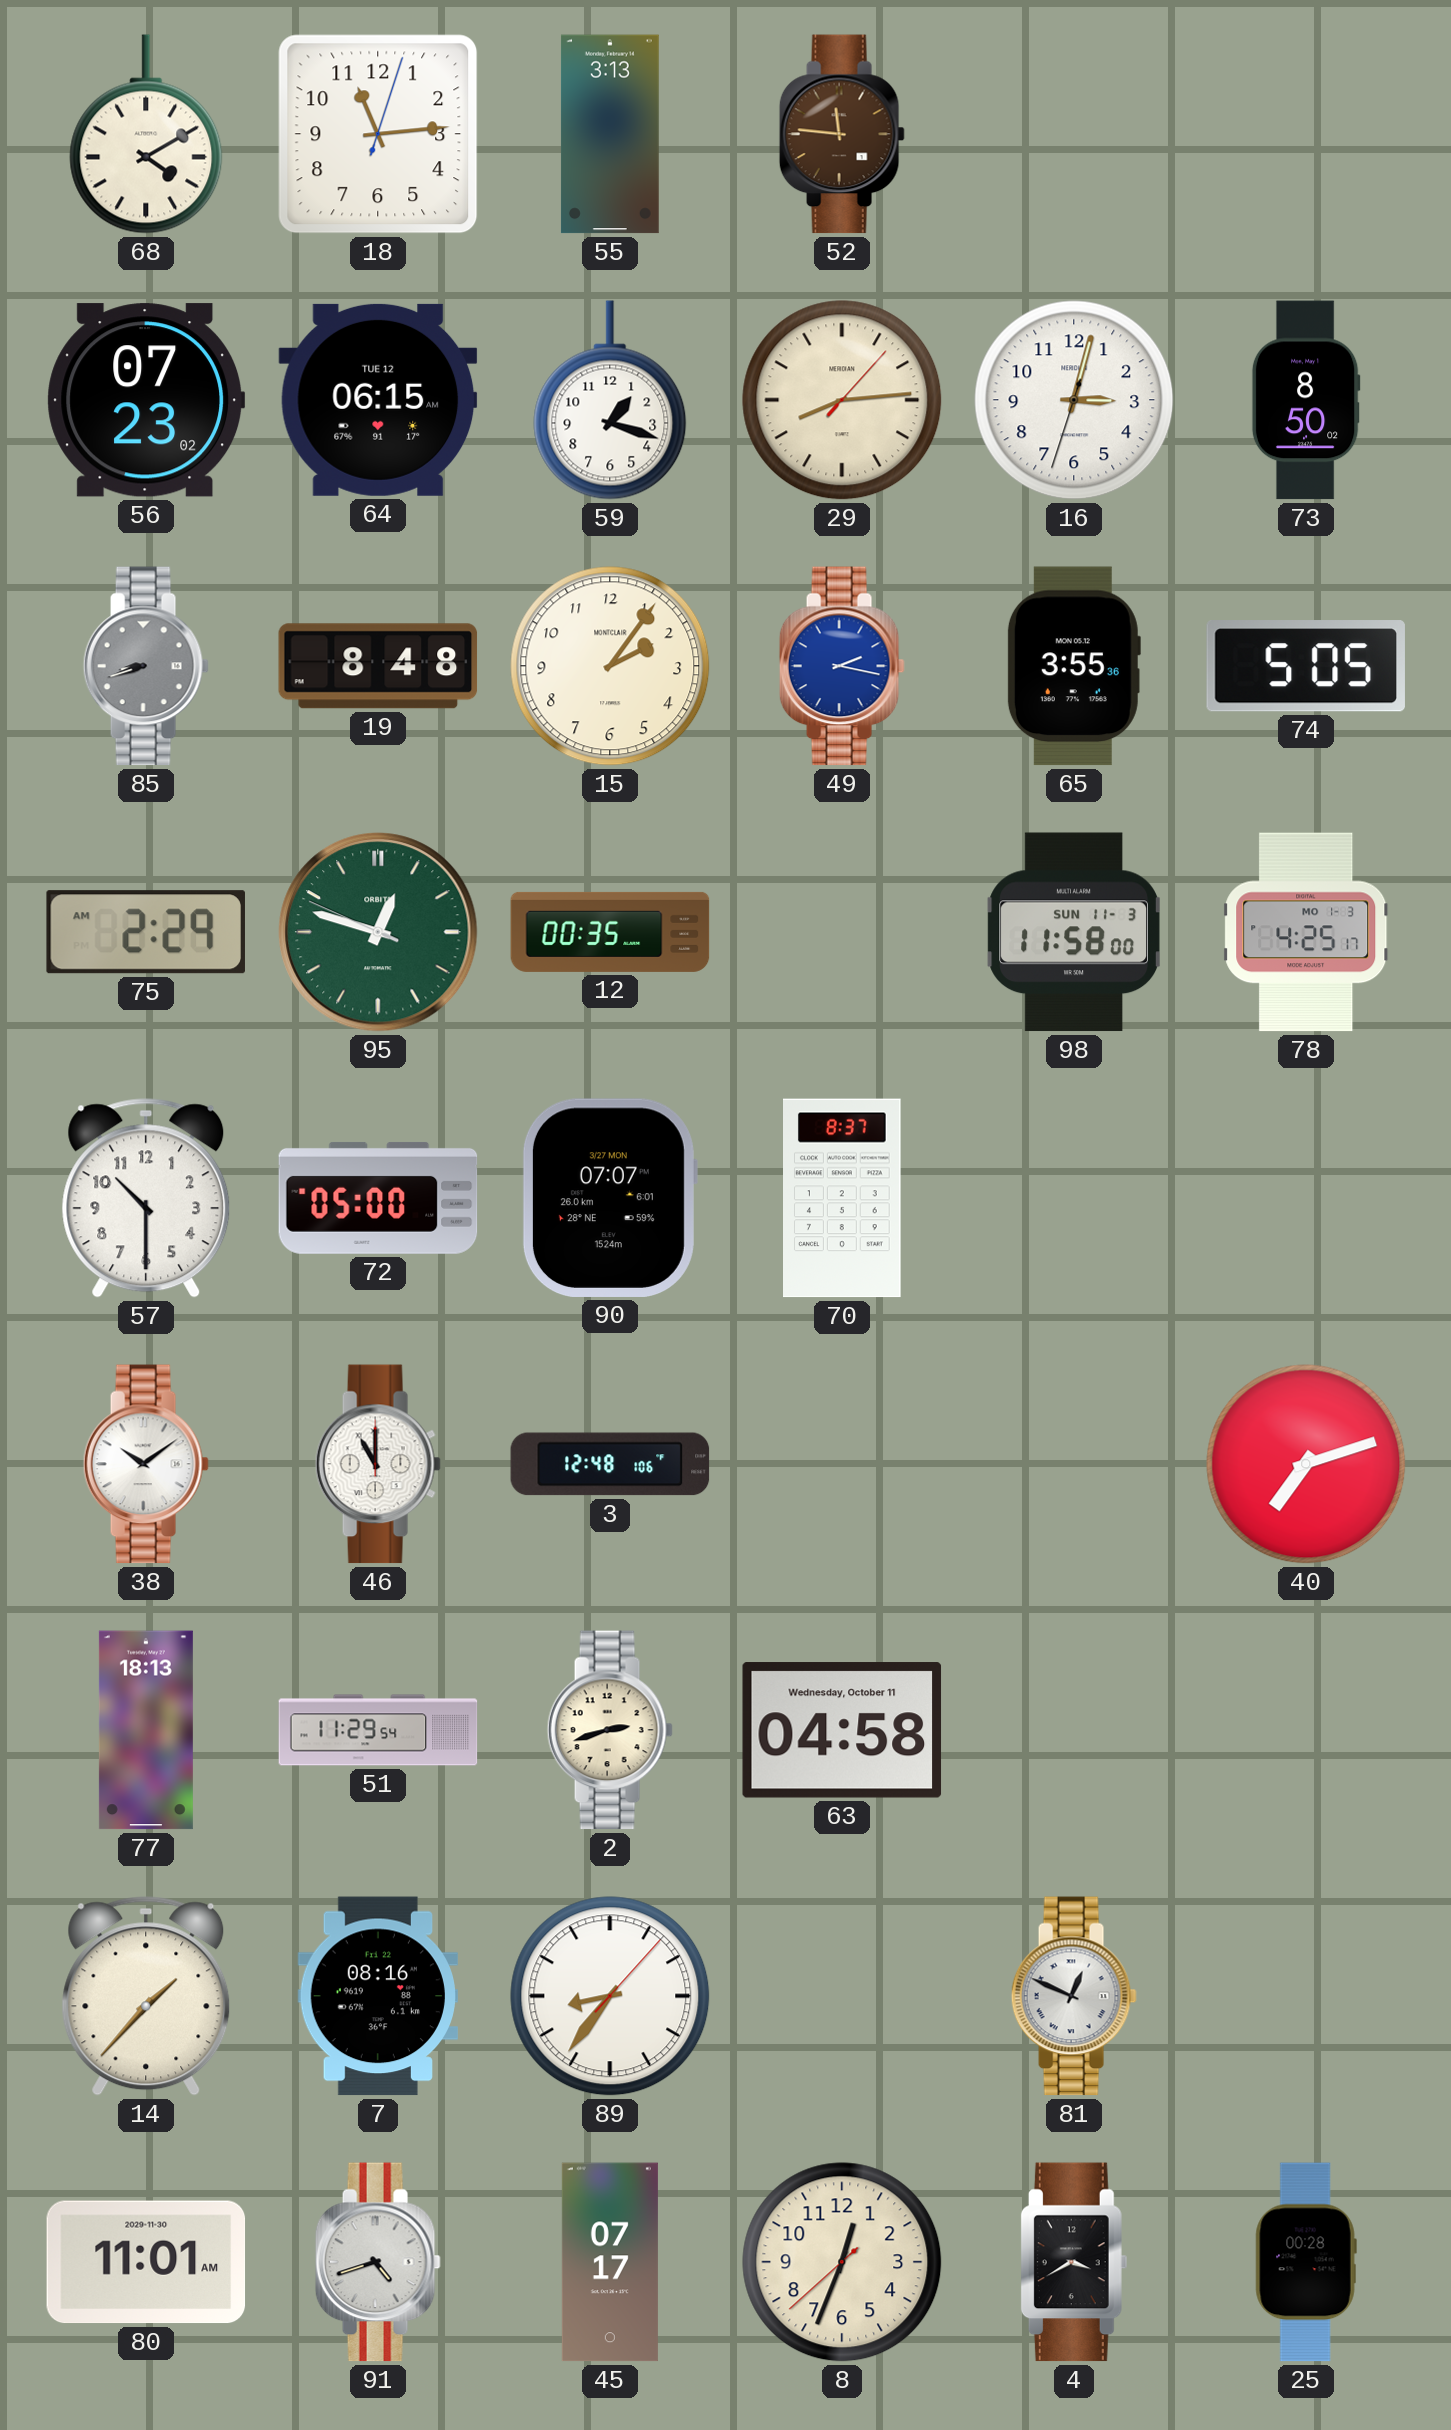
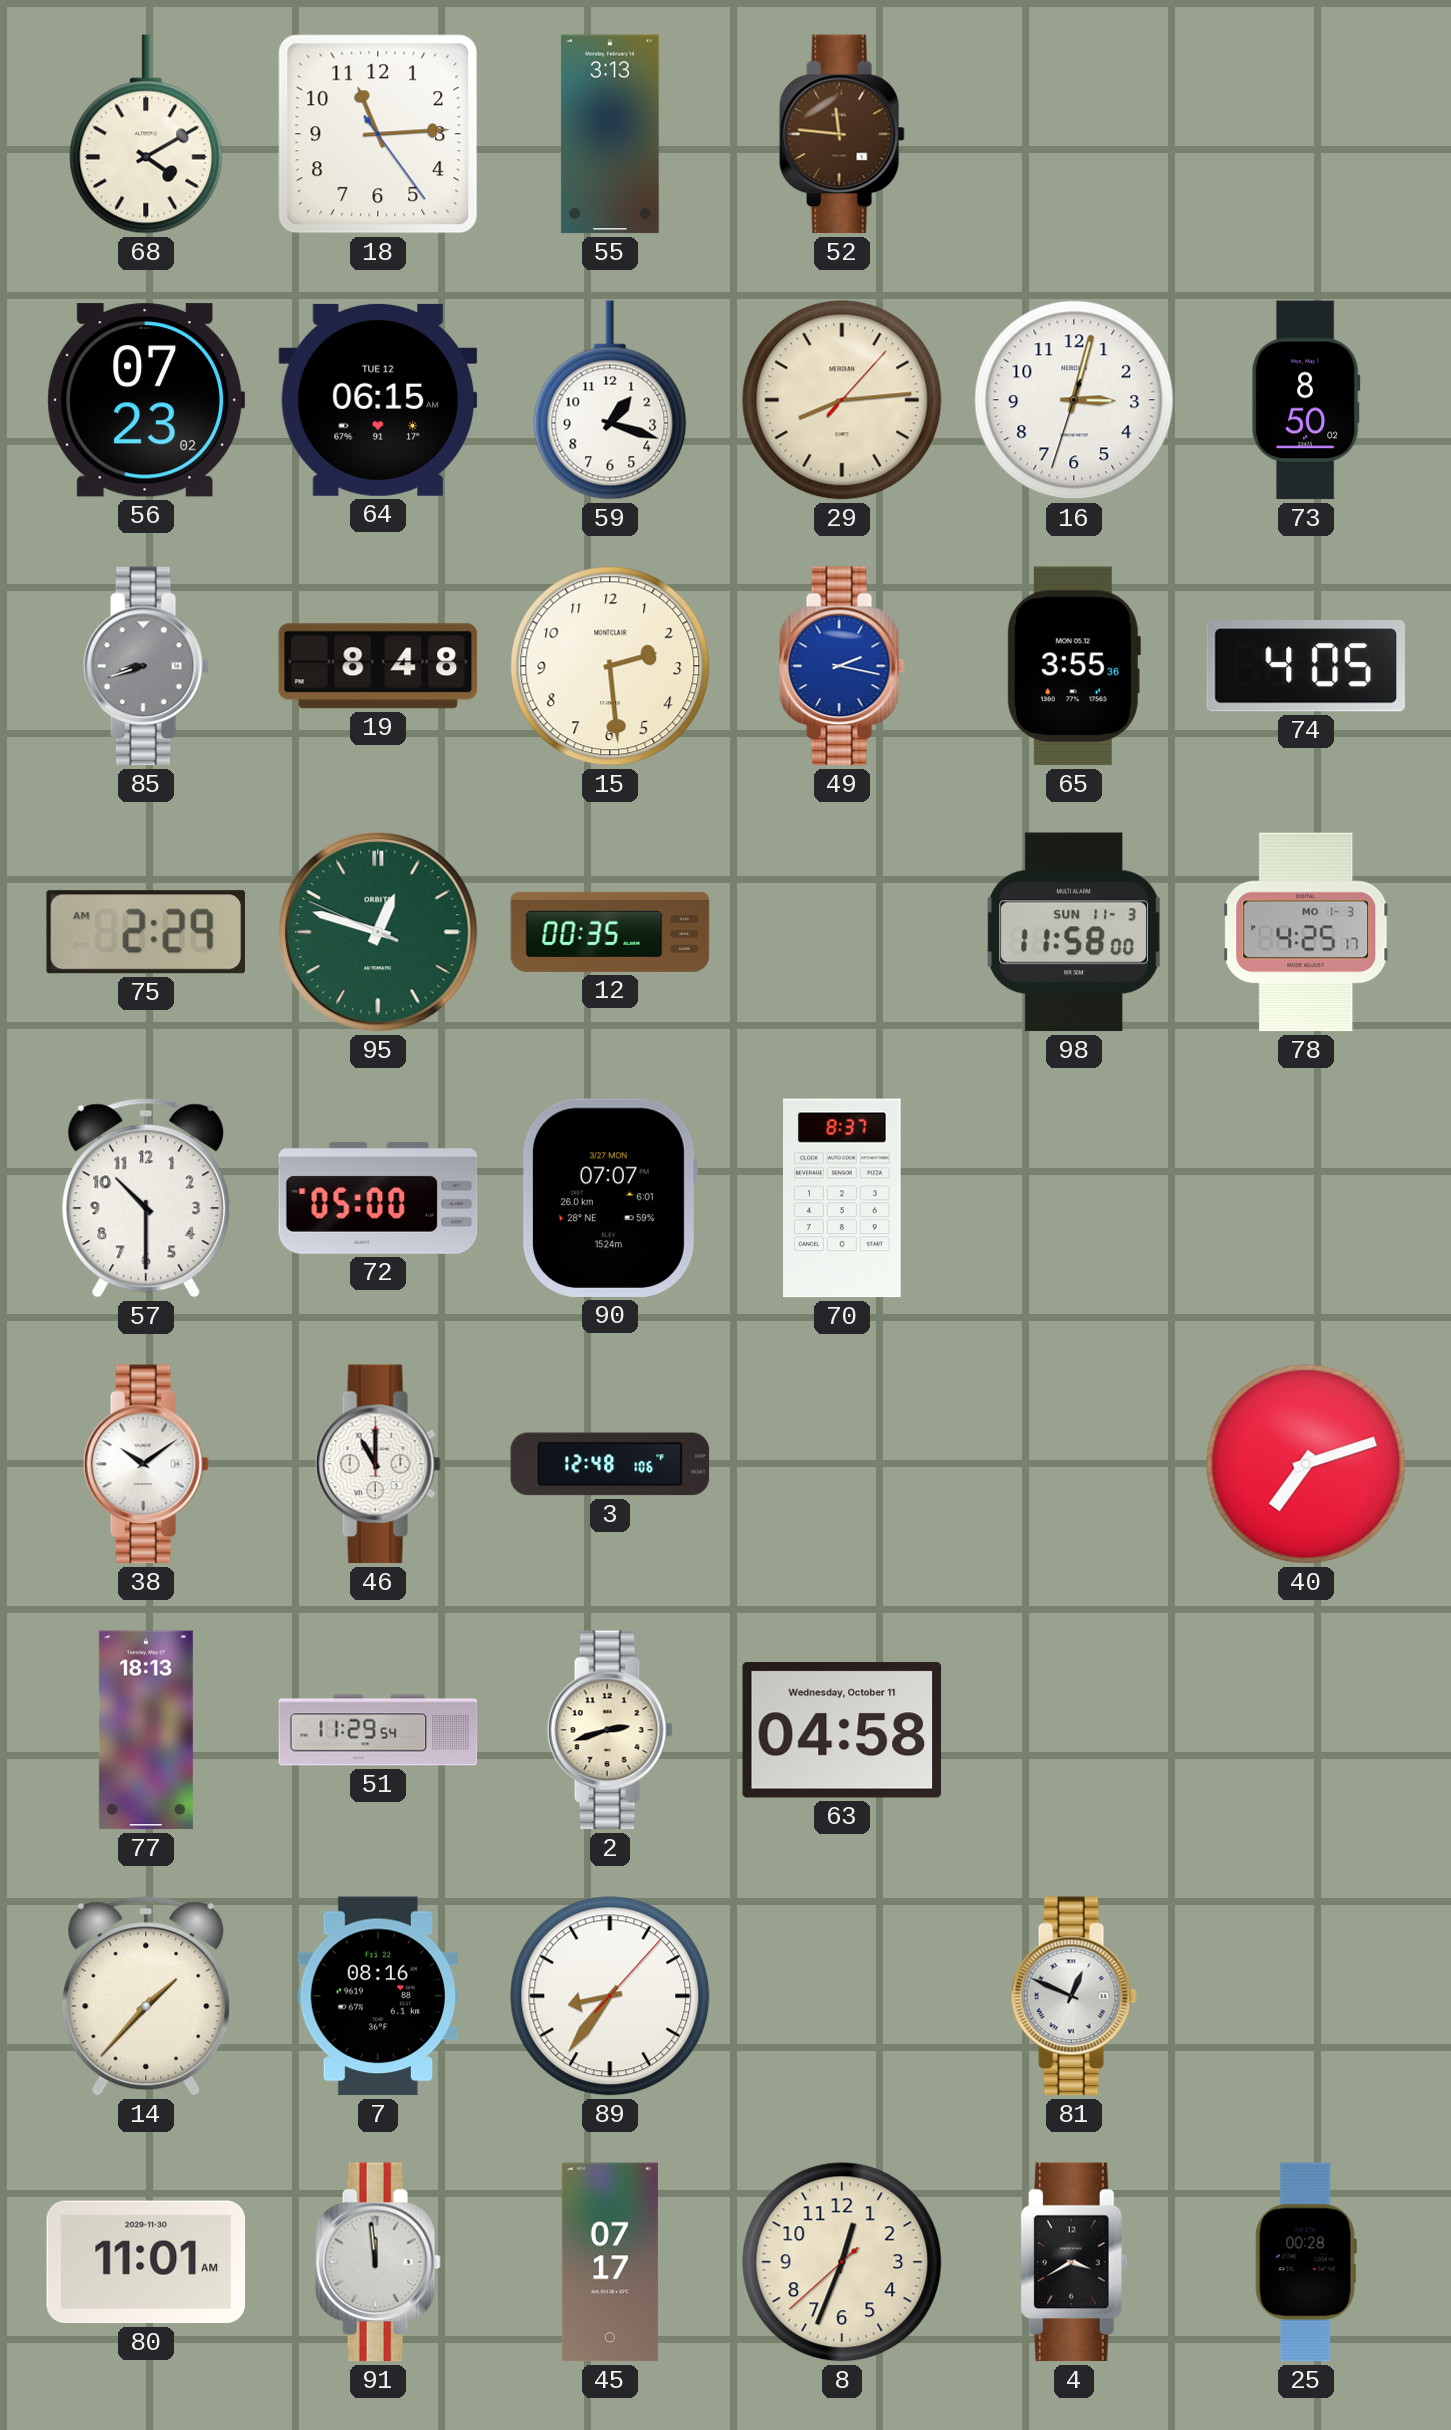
18: 11:14:03 -> 11:14:24 (378, 134)
15: 2:06 -> 2:29 (610, 666)
74: 5:05 -> 4:05 (1306, 666)
91: 4:42 -> 11:59 (378, 2262)
